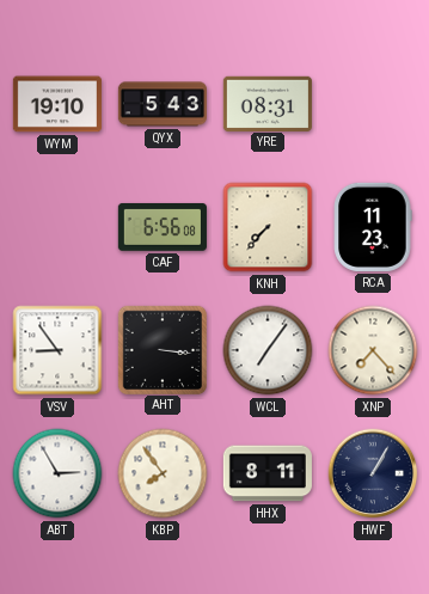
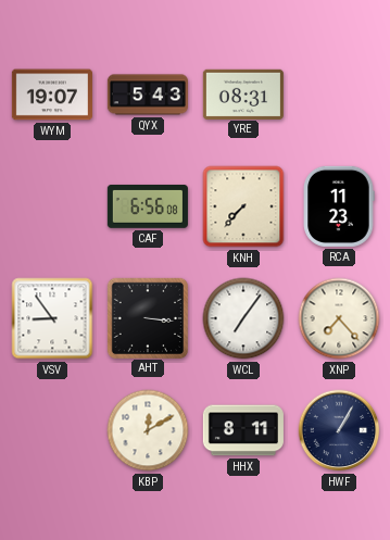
WYM: 19:10 -> 19:07 (52, 95)
ABT: 2:55 -> none (57, 473)
KBP: 7:54 -> 12:10 (148, 430)
